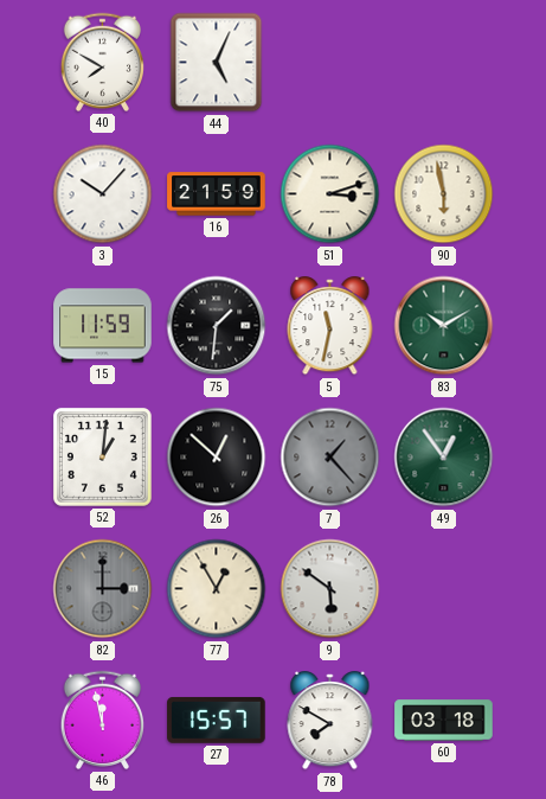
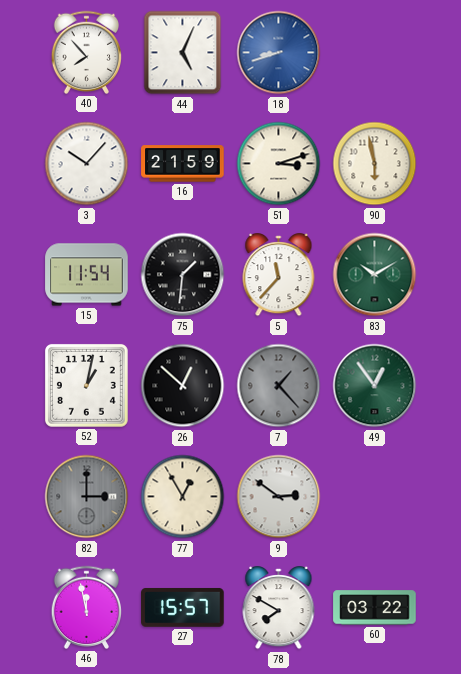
40: 7:50 -> 7:53 (86, 52)
18: none -> 8:42 (279, 53)
15: 11:59 -> 11:54 (87, 275)
5: 11:32 -> 11:37 (279, 275)
52: 1:01 -> 1:02 (86, 385)
9: 5:51 -> 2:51 (279, 497)
60: 03:18 -> 03:22 (375, 608)
